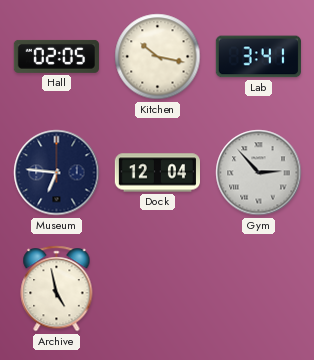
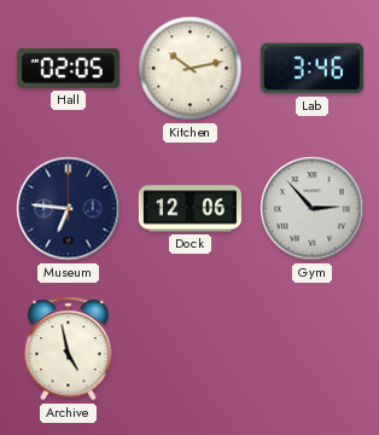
Kitchen: 10:17 -> 10:13 (191, 69)
Lab: 3:41 -> 3:46 (311, 69)
Dock: 12:04 -> 12:06 (189, 209)
